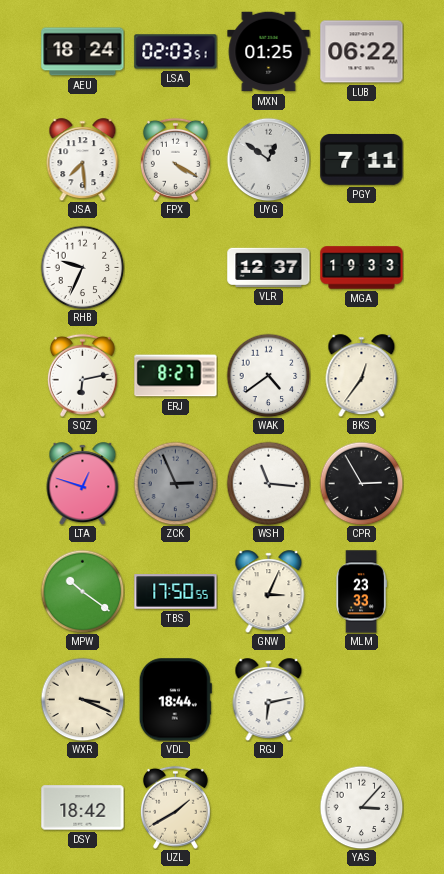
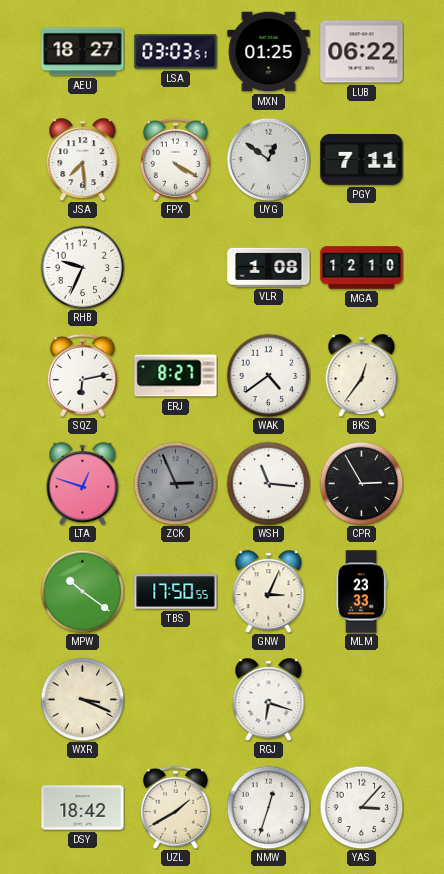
AEU: 18:24 -> 18:27 (83, 52)
LSA: 02:03 -> 03:03 (176, 52)
VLR: 12:37 -> 1:08 (269, 267)
MGA: 19:33 -> 12:10 (362, 268)
VDL: 18:44 -> none (175, 700)
RGJ: 6:13 -> 6:18 (269, 700)
NMW: none -> 12:33 (268, 807)
